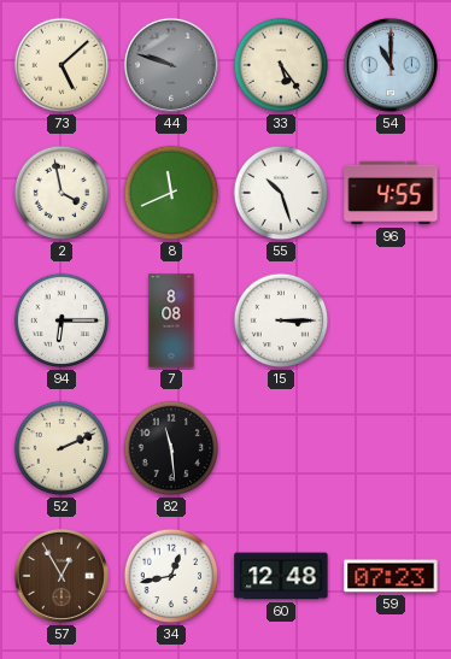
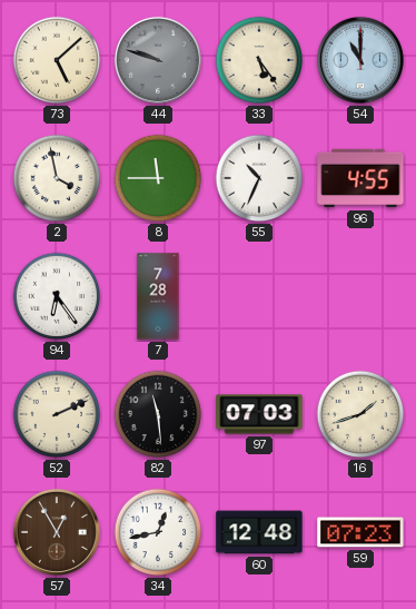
8: 11:41 -> 11:45 (158, 178)
55: 10:27 -> 10:34 (259, 178)
94: 6:15 -> 6:24 (57, 296)
7: 8:08 -> 7:28 (158, 296)
15: 3:15 -> none (281, 320)
97: none -> 07:03 (259, 414)
16: none -> 1:42 (360, 414)
